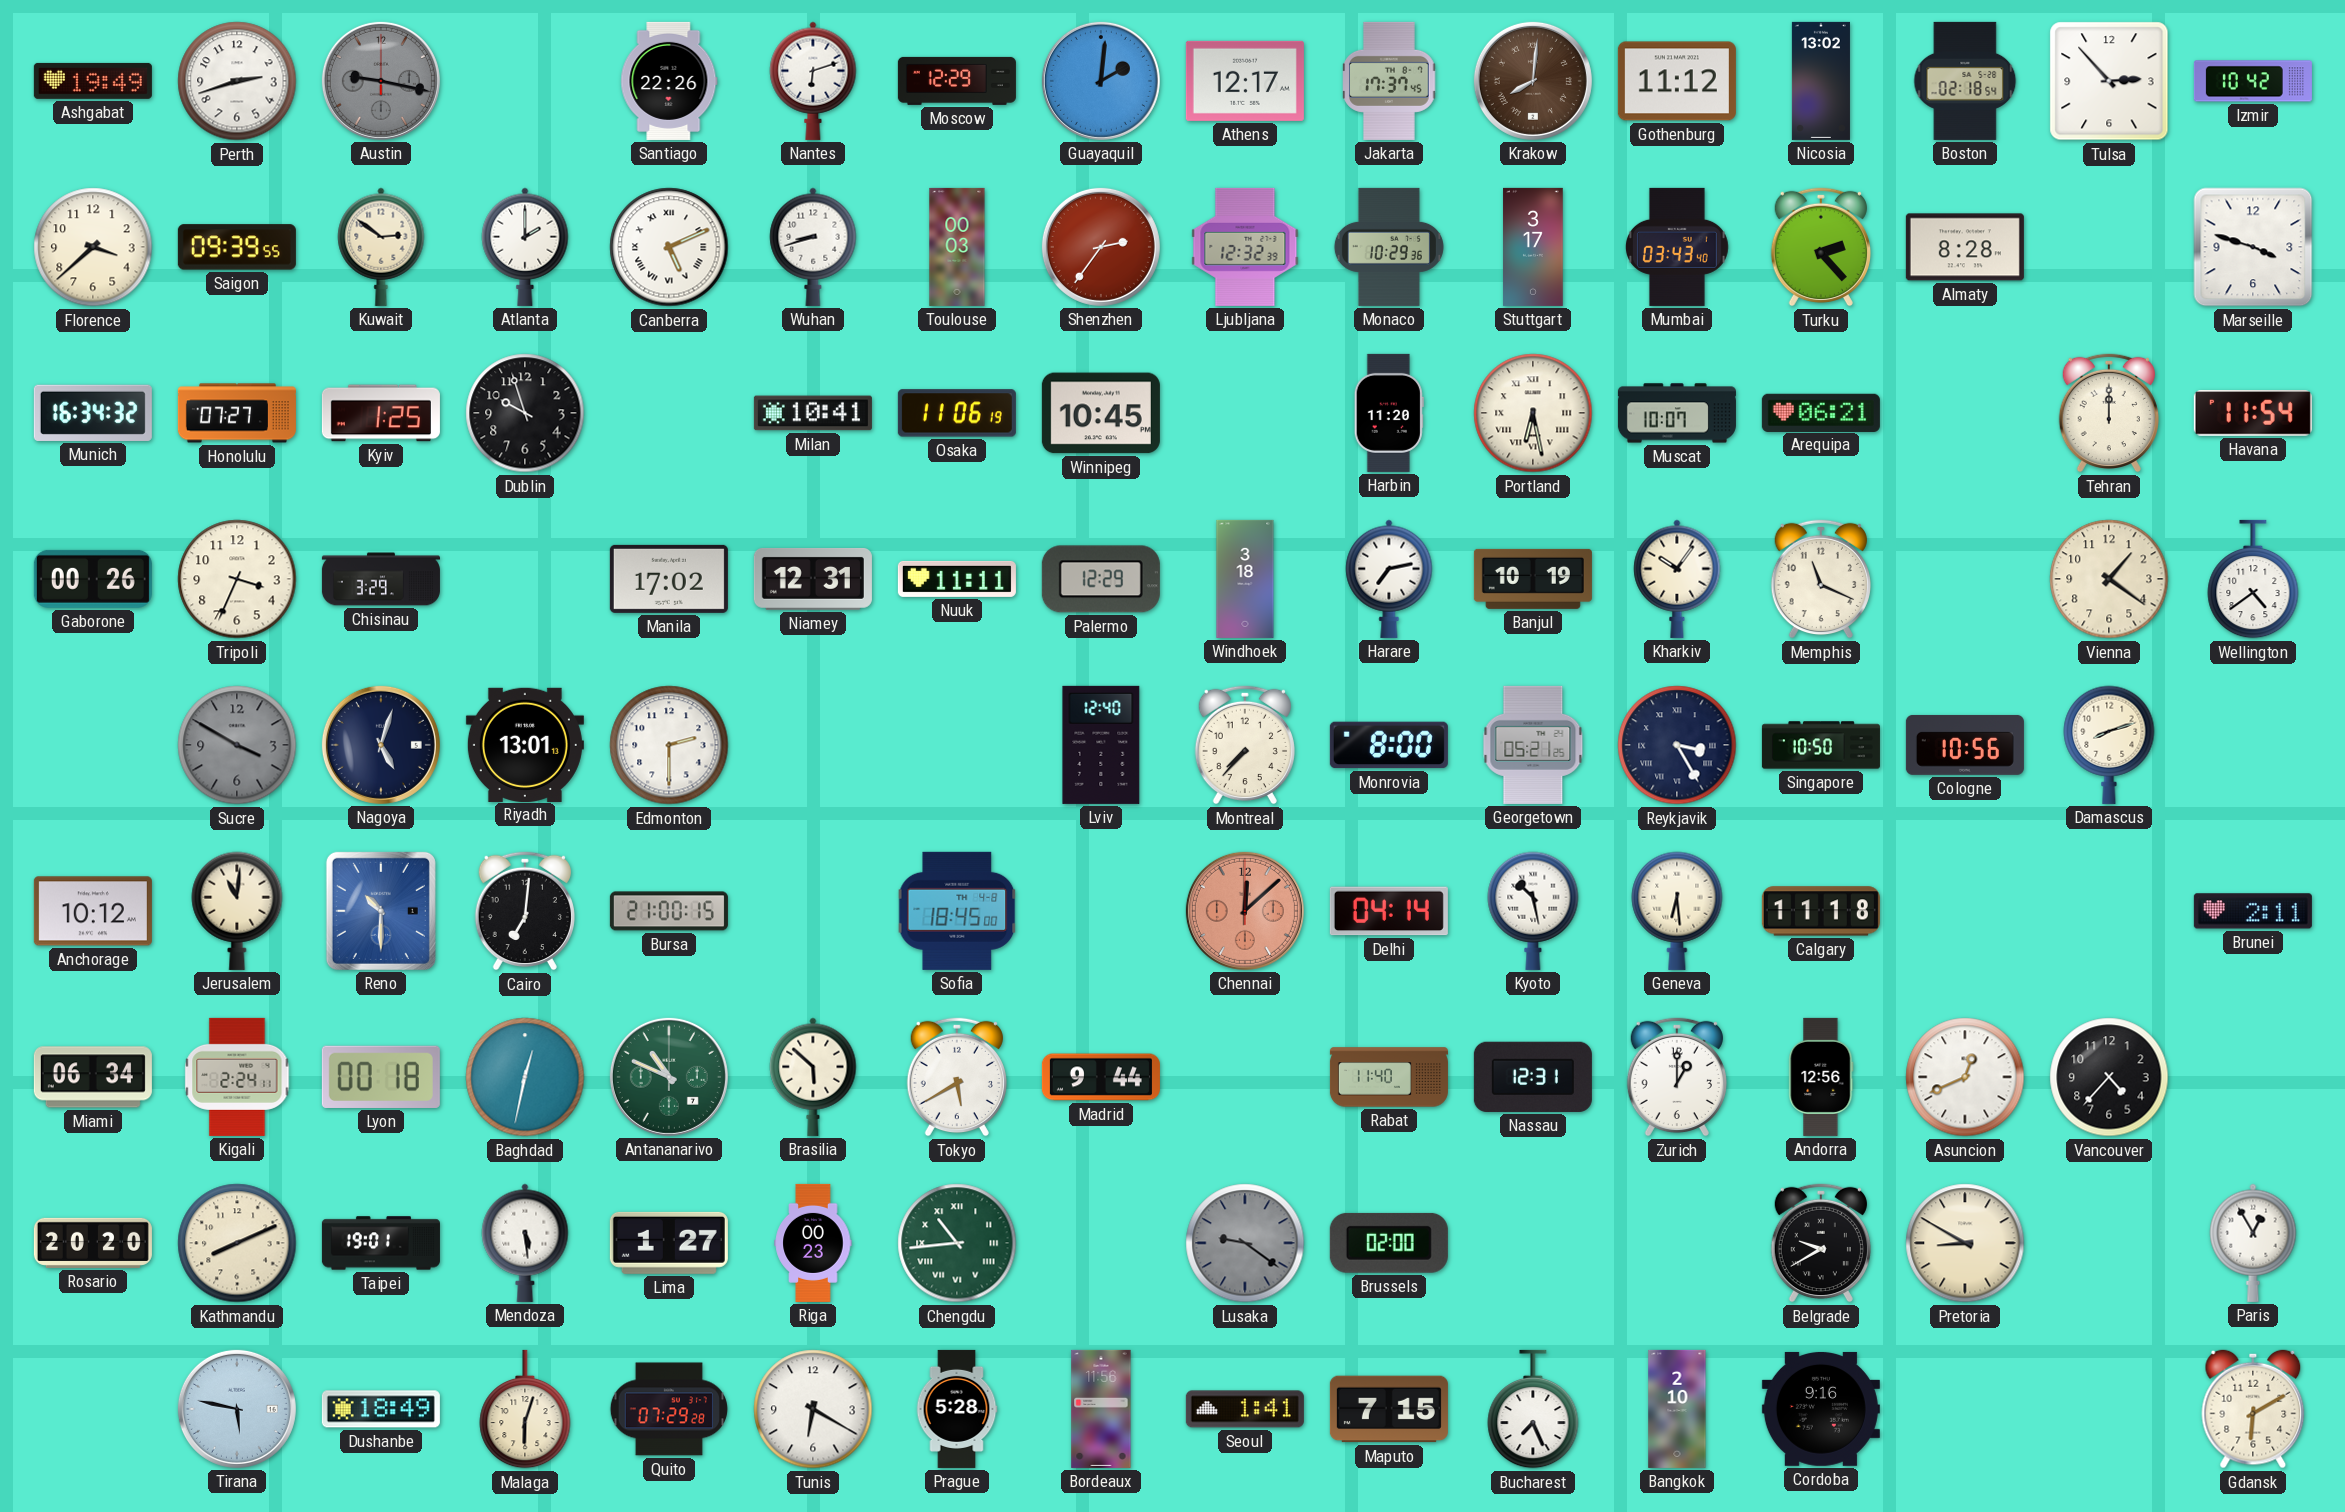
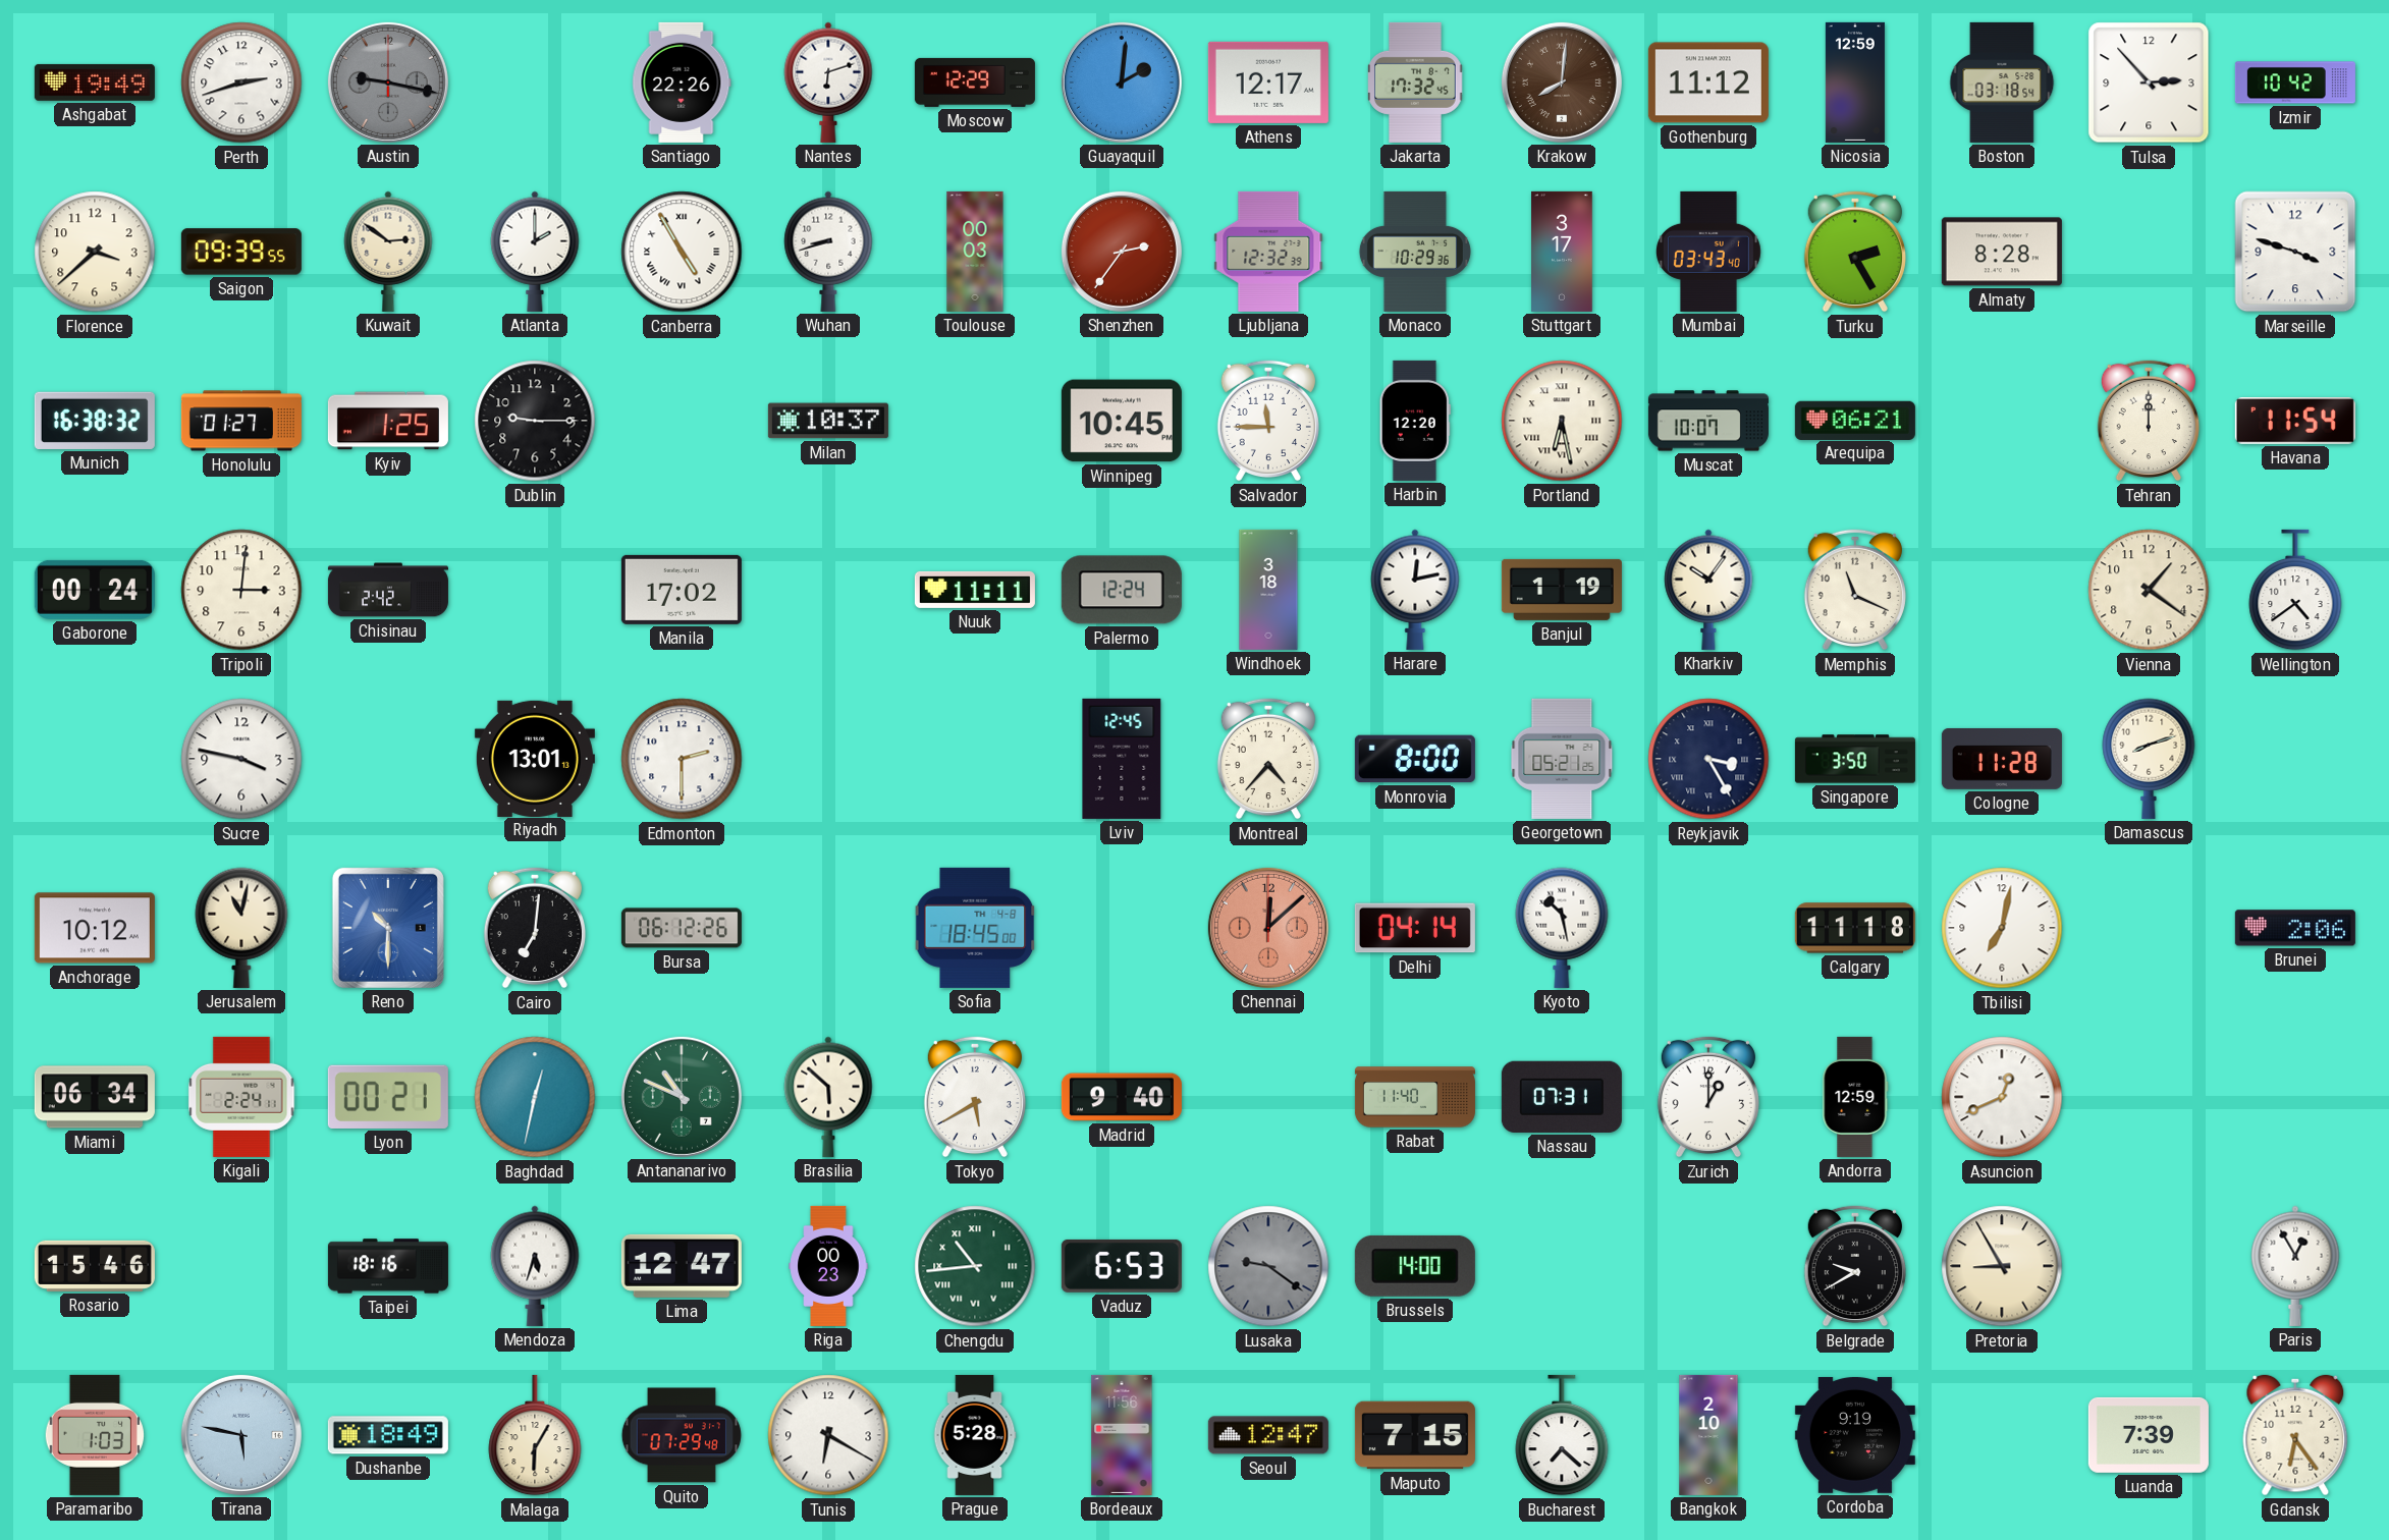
Jakarta: 17:37 -> 17:32 (1415, 82)
Nicosia: 13:02 -> 12:59 (1855, 82)
Boston: 02:18 -> 03:18 (2002, 82)
Canberra: 5:11 -> 4:55 (682, 252)
Turku: 2:23 -> 2:25 (1855, 252)
Munich: 16:34 -> 16:38 (95, 421)
Honolulu: 07:27 -> 01:27 (241, 421)
Dublin: 9:57 -> 9:15 (535, 421)
Milan: 10:41 -> 10:37 (828, 421)
Osaka: 11:06 -> none (957, 413)
Salvador: none -> 11:45 (1268, 421)
Harbin: 11:20 -> 12:20 (1415, 421)
Gaborone: 00:26 -> 00:24 (95, 590)
Tripoli: 3:34 -> 3:01 (241, 590)
Chisinau: 3:29 -> 2:42 (388, 590)
Niamey: 12:31 -> none (813, 579)
Palermo: 12:29 -> 12:24 (1122, 590)
Harare: 7:13 -> 12:13 (1415, 590)
Banjul: 10:19 -> 1:19 (1562, 590)
Sucre: 3:50 -> 3:47 (241, 759)
Sucre dial: grey -> white (241, 759)
Nagoya: 5:03 -> none (381, 745)
Lviv: 12:40 -> 12:45 (1122, 759)
Montreal: 7:37 -> 4:37 (1268, 759)
Singapore: 10:50 -> 3:50 (1855, 759)
Cologne: 10:56 -> 11:28 (2002, 759)
Jerusalem: 11:01 -> 11:02 (241, 928)
Bursa: 21:00 -> 06:12 (682, 928)
Geneva: 6:29 -> none (1677, 911)
Tbilisi: none -> 7:02 (2002, 928)
Brunei: 2:11 -> 2:06 (2295, 928)
Lyon: 00:18 -> 00:21 (388, 1097)
Madrid: 9:44 -> 9:40 (1122, 1097)
Nassau: 12:31 -> 07:31 (1562, 1097)
Andorra: 12:56 -> 12:59 (1855, 1097)
Vancouver: 4:37 -> none (2109, 1077)
Rosario: 20:20 -> 15:46 (95, 1266)
Kathmandu: 8:11 -> none (237, 1243)
Taipei: 19:01 -> 18:16 (388, 1266)
Mendoza: 5:29 -> 5:33 (535, 1266)
Lima: 1:27 -> 12:47 (682, 1266)
Vaduz: none -> 6:53 (1122, 1266)
Brussels: 02:00 -> 14:00 (1415, 1266)
Pretoria: 8:50 -> 8:55 (2002, 1266)
Paramaribo: none -> 1:03 (94, 1435)
Malaga: 6:03 -> 6:05 (535, 1435)
Quito: 07:29:28 -> 07:29:48 (681, 1435)
Seoul: 1:41 -> 12:47 (1268, 1435)
Bucharest: 7:26 -> 7:22 (1562, 1435)
Cordoba: 9:16 -> 9:19 (1855, 1435)
Luanda: none -> 7:39 (2149, 1435)
Gdansk: 6:10 -> 6:24 (2295, 1435)
